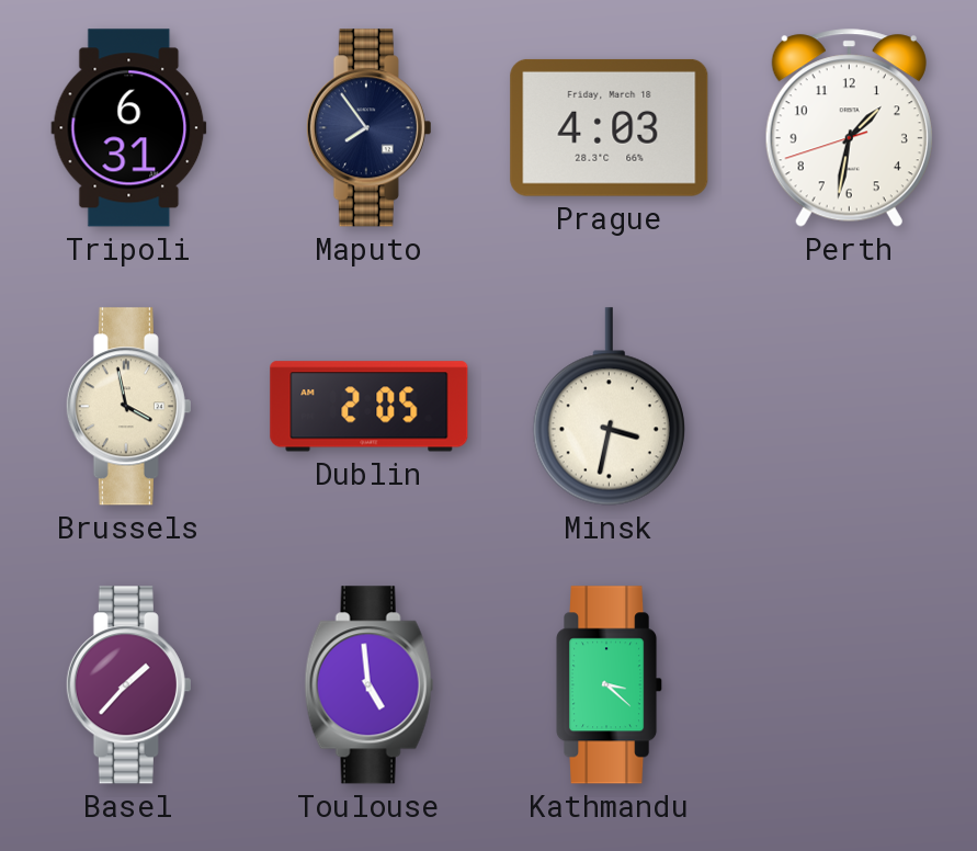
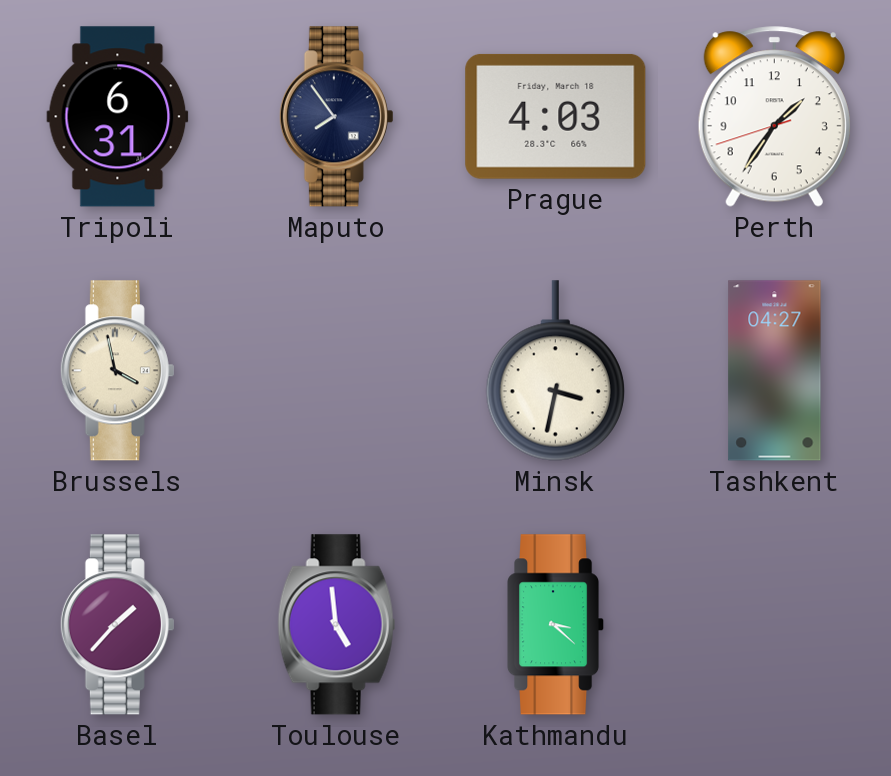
Perth: 1:31 -> 1:35 (774, 117)
Dublin: 2:05 -> none (370, 407)
Tashkent: none -> 04:27 (775, 371)
